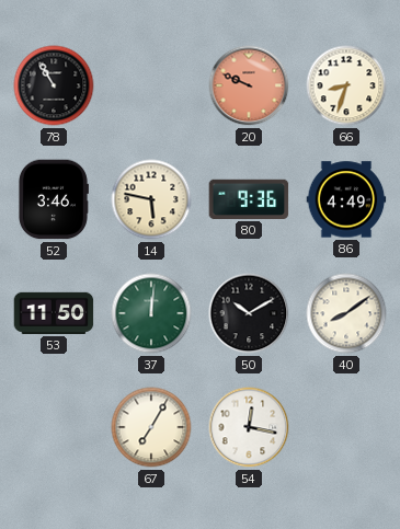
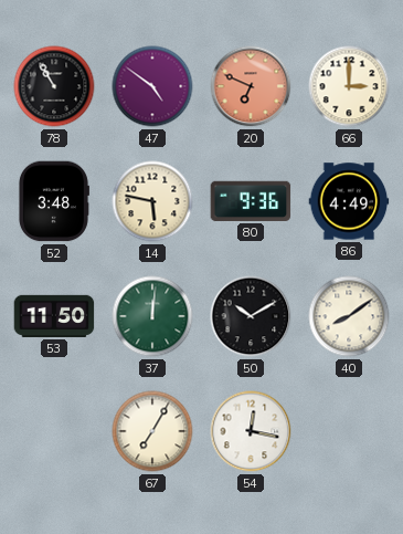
47: none -> 4:51 (152, 86)
20: 9:49 -> 6:49 (251, 86)
66: 8:33 -> 3:00 (349, 86)
52: 3:46 -> 3:48 (53, 201)
